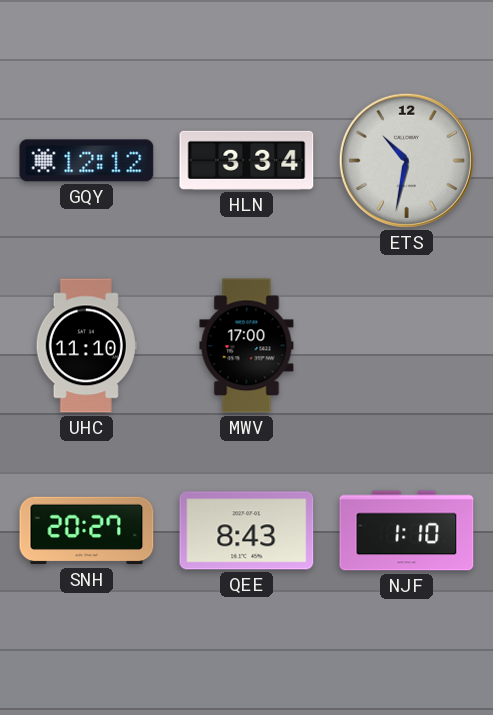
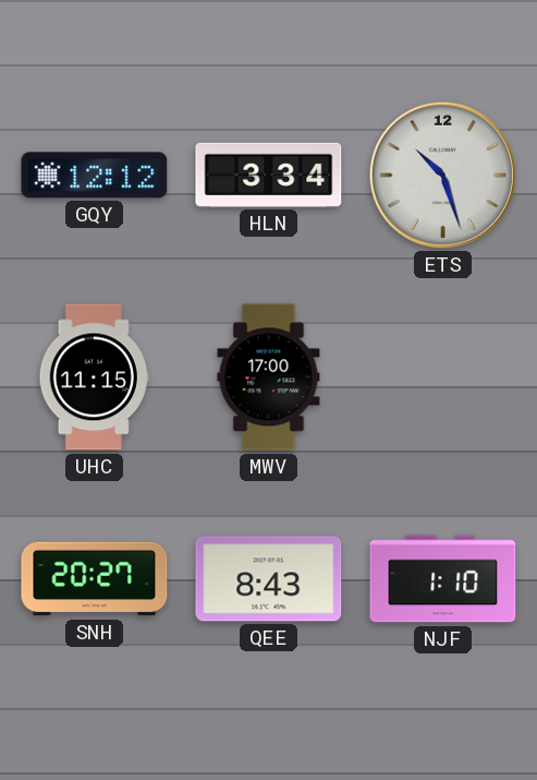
ETS: 10:32 -> 10:27 (442, 175)
UHC: 11:10 -> 11:15 (94, 377)
